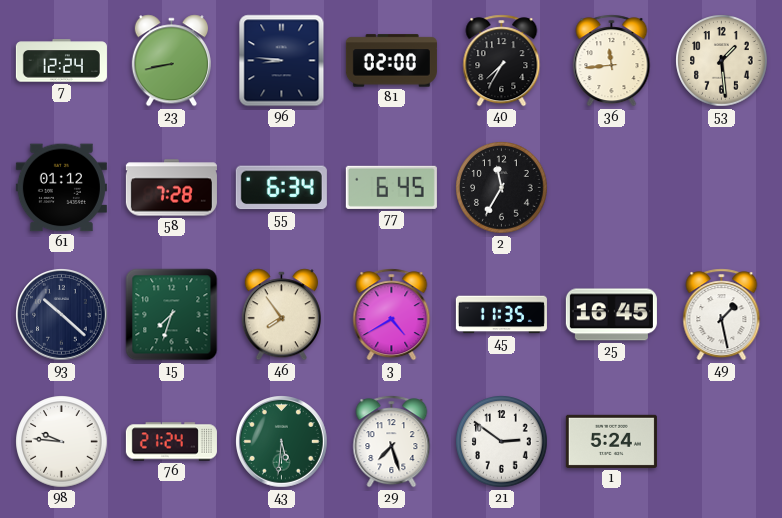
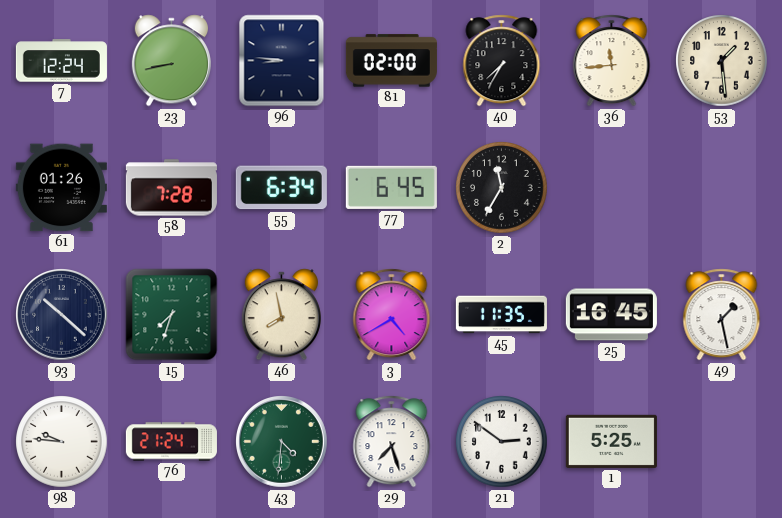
61: 01:12 -> 01:26 (61, 188)
46: 7:54 -> 7:58 (281, 315)
43: 5:31 -> 4:31 (282, 442)
1: 5:24 -> 5:25 (611, 441)
